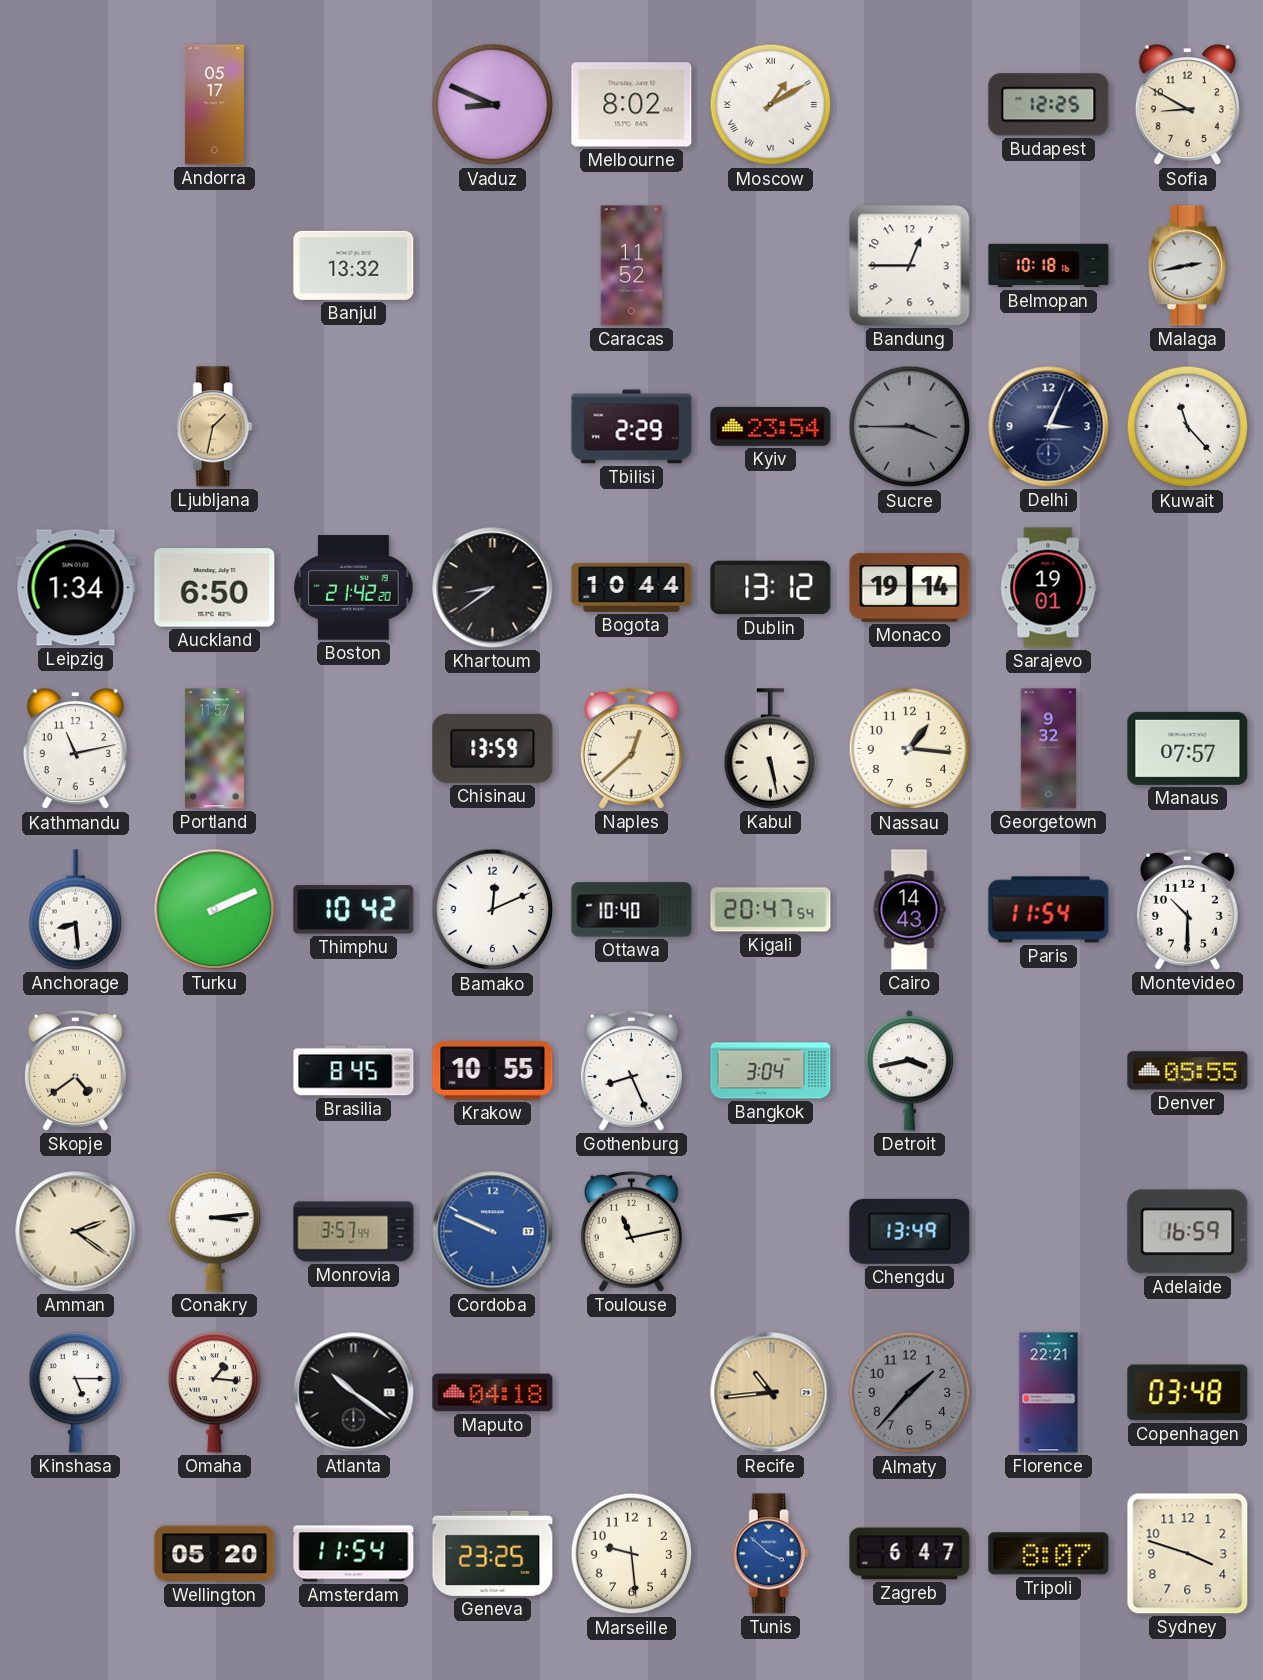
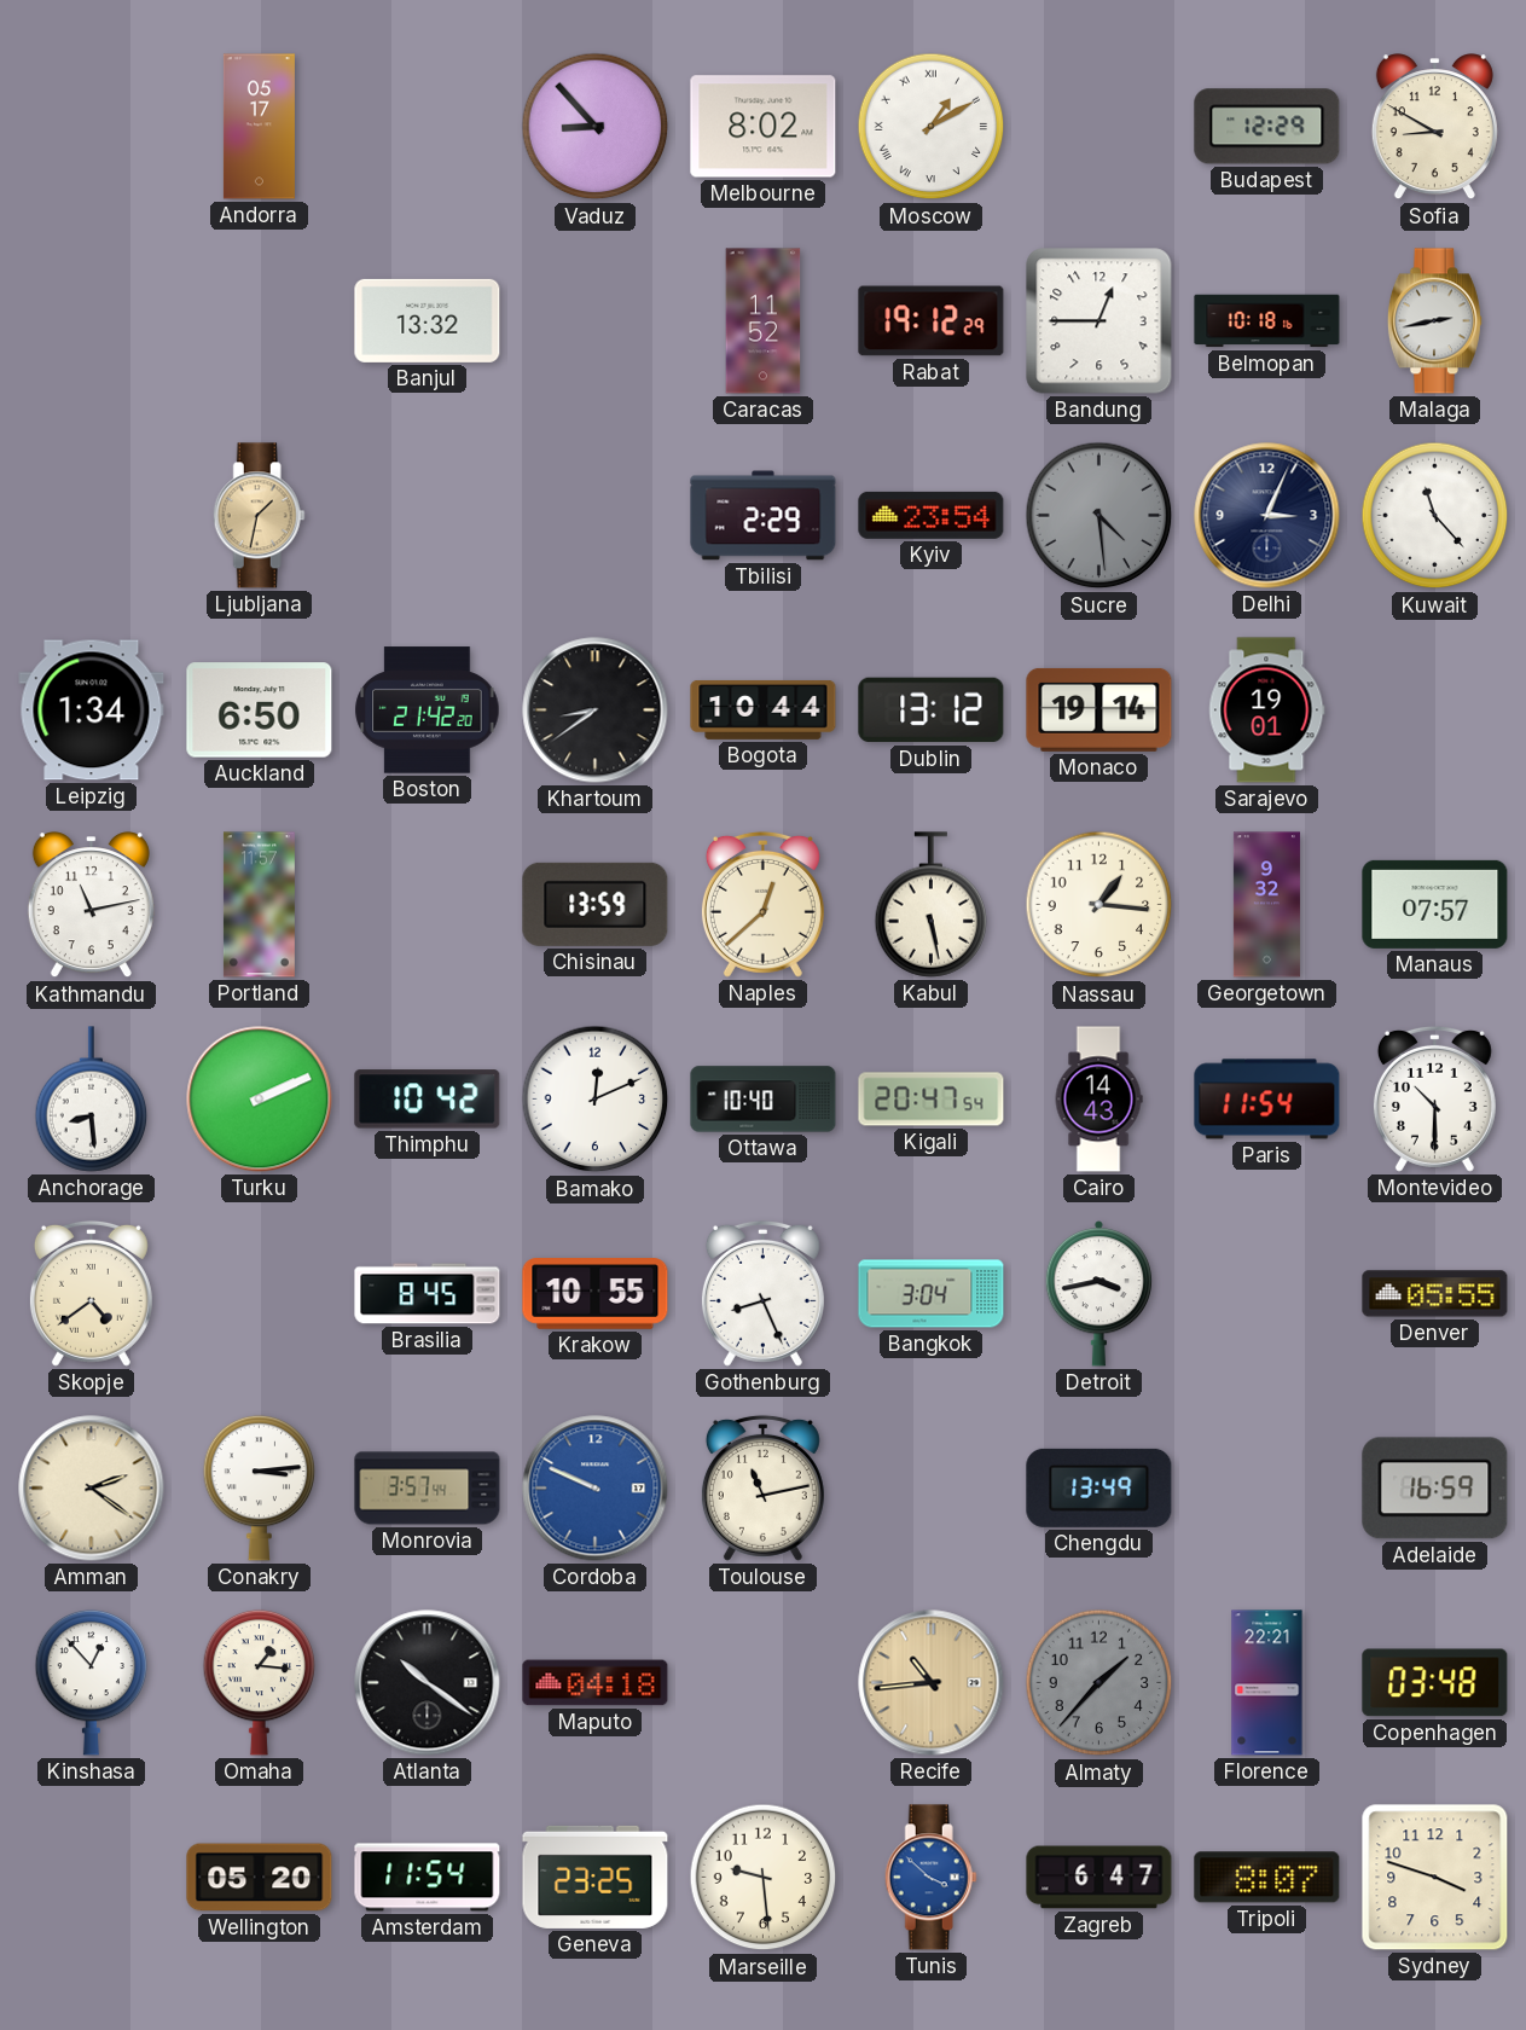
Vaduz: 8:49 -> 8:53 (596, 127)
Budapest: 12:25 -> 12:29 (1267, 127)
Rabat: none -> 19:12 (932, 321)
Sucre: 3:45 -> 4:29 (1099, 516)
Kinshasa: 5:15 -> 12:53 (92, 1682)
